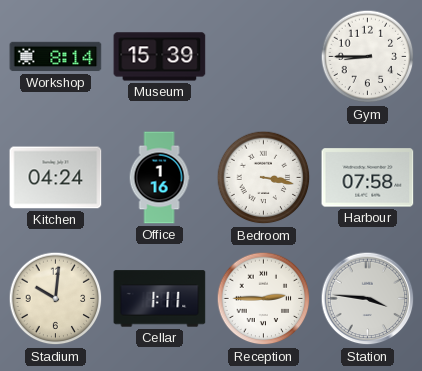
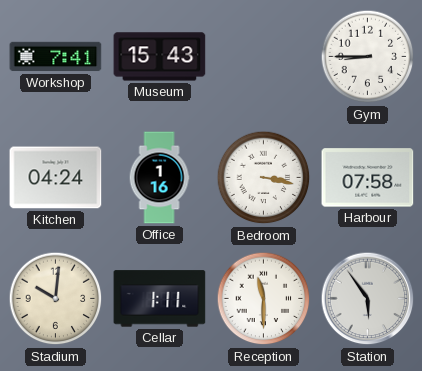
Workshop: 8:14 -> 7:41 (56, 57)
Museum: 15:39 -> 15:43 (160, 57)
Reception: 2:45 -> 11:30 (264, 299)
Station: 3:46 -> 5:54 (368, 299)
